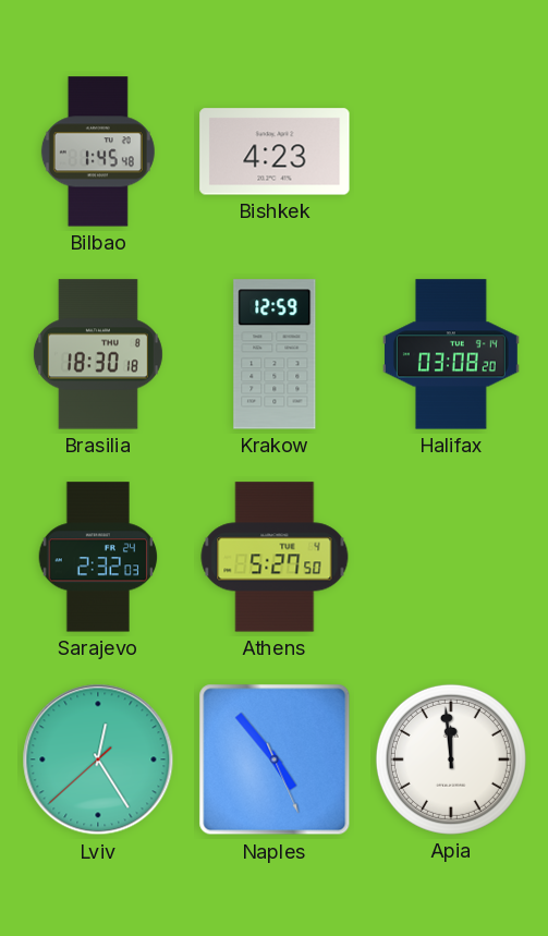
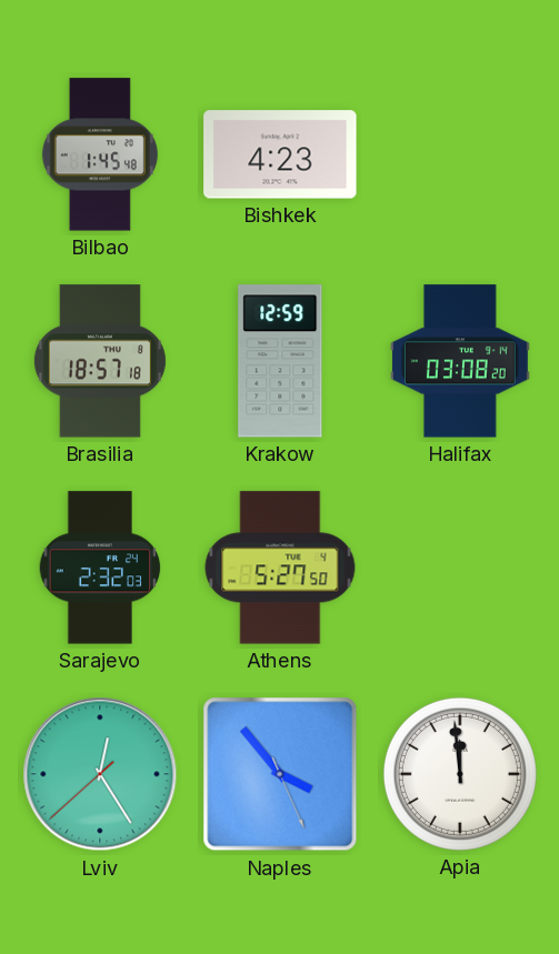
Brasilia: 18:30 -> 18:57 (100, 361)
Naples: 4:53 -> 3:53 (280, 774)
